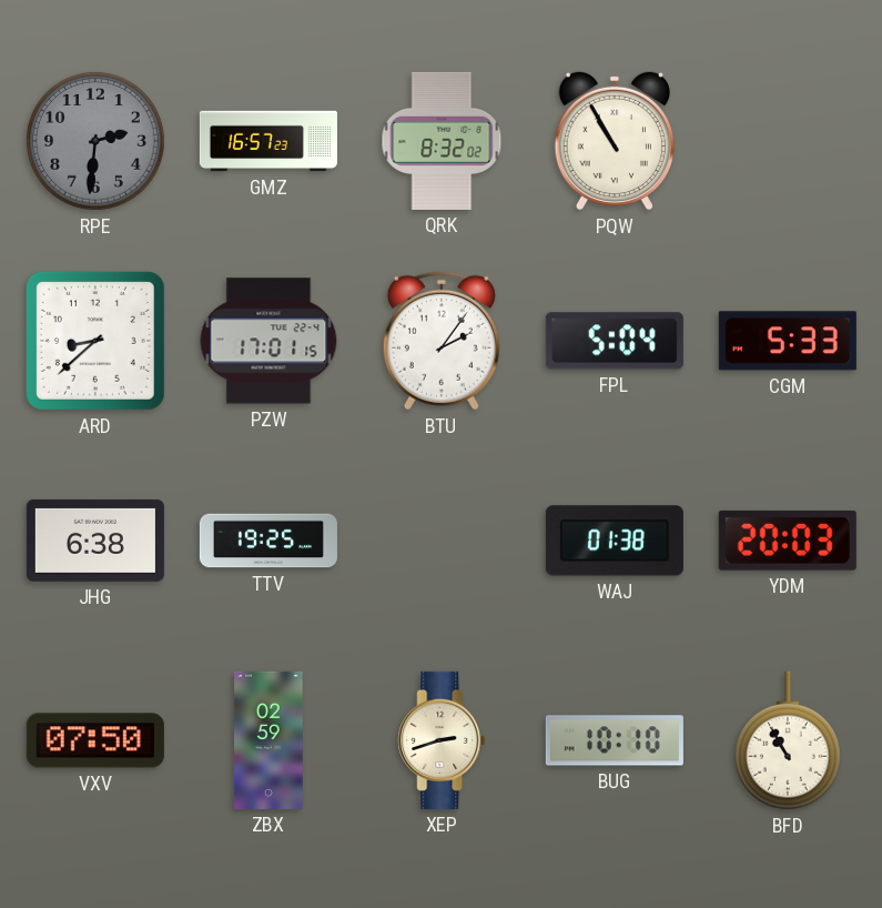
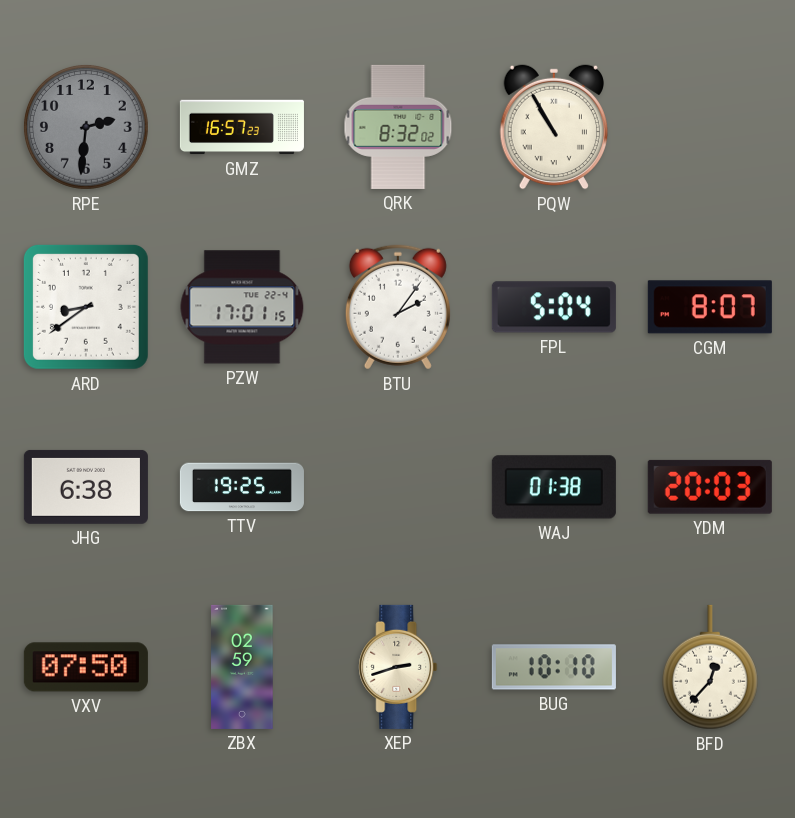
ARD: 8:38 -> 8:39 (86, 307)
CGM: 5:33 -> 8:07 (710, 307)
BFD: 10:55 -> 12:37 (710, 667)
